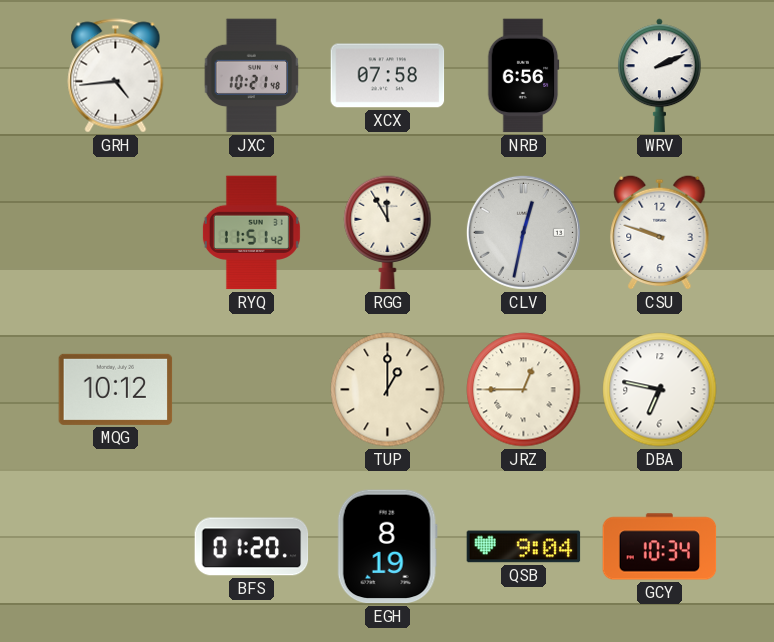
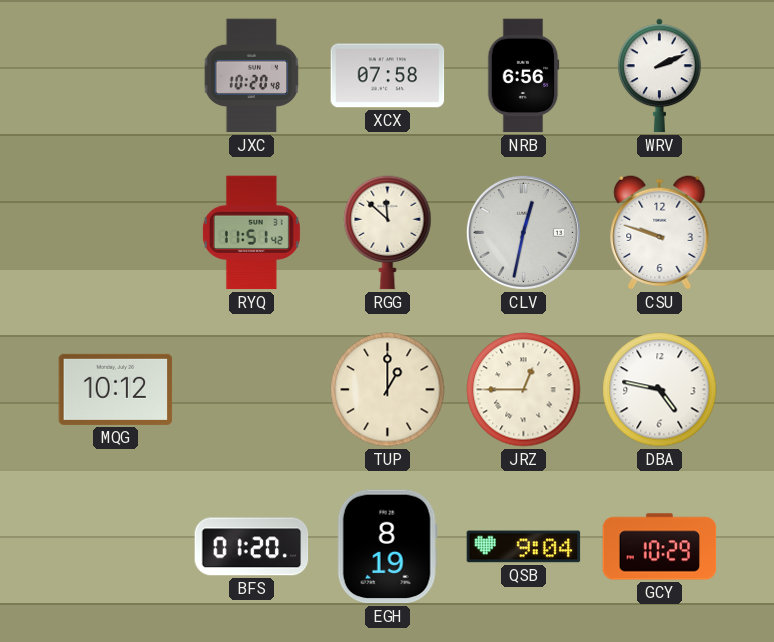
GRH: 4:44 -> none (116, 76)
JXC: 10:21 -> 10:20 (252, 76)
RGG: 11:55 -> 11:52 (388, 233)
DBA: 6:47 -> 4:47 (660, 390)
GCY: 10:34 -> 10:29 (660, 547)
